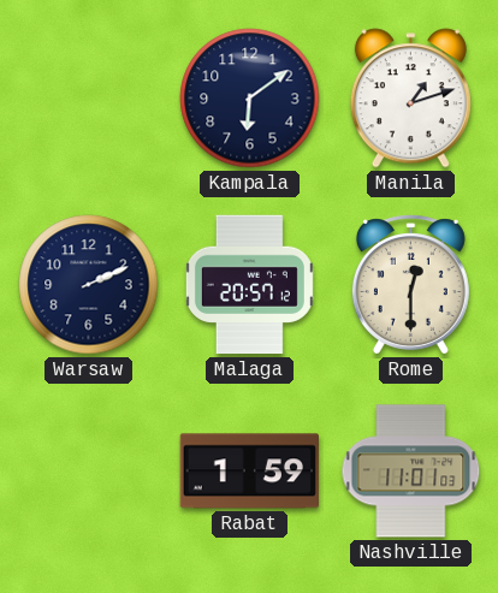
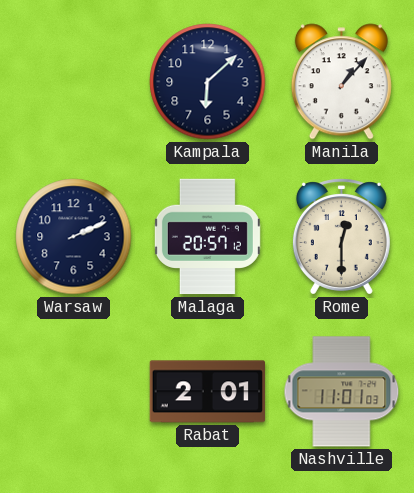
Kampala: 6:09 -> 6:08 (208, 82)
Manila: 1:12 -> 1:07 (341, 82)
Rabat: 1:59 -> 2:01 (207, 392)
